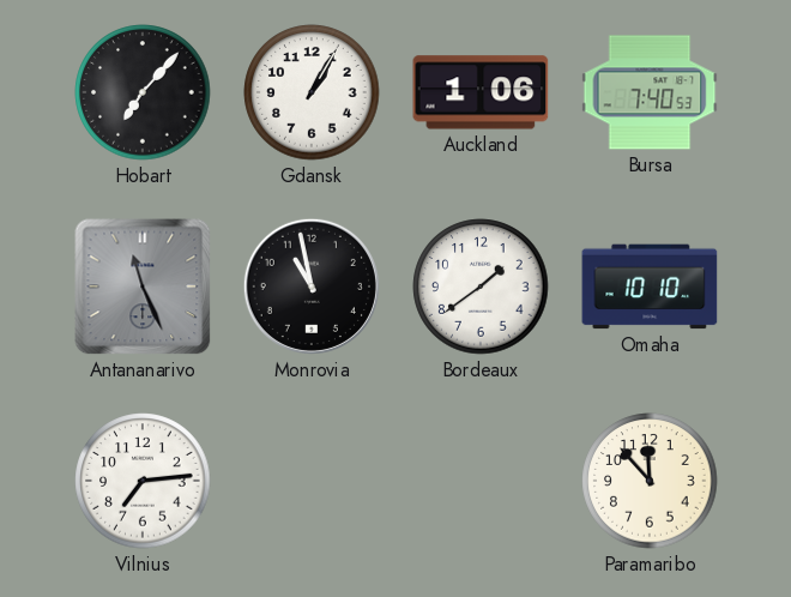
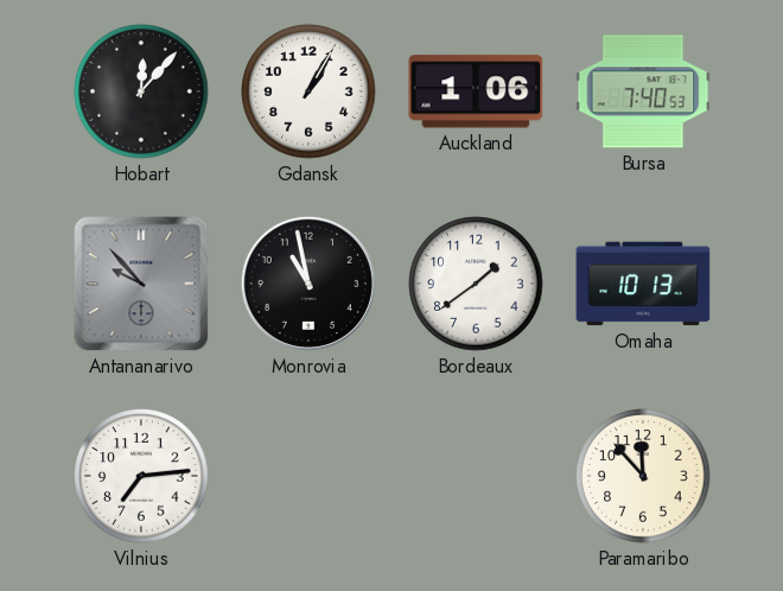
Hobart: 7:07 -> 12:07 (141, 91)
Antananarivo: 11:26 -> 9:53 (141, 284)
Omaha: 10:10 -> 10:13 (643, 284)
